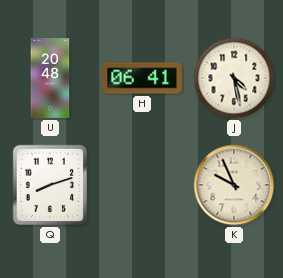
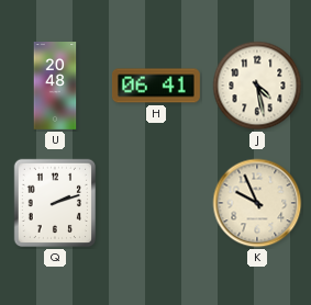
Q: 8:12 -> 2:12 (55, 203)
